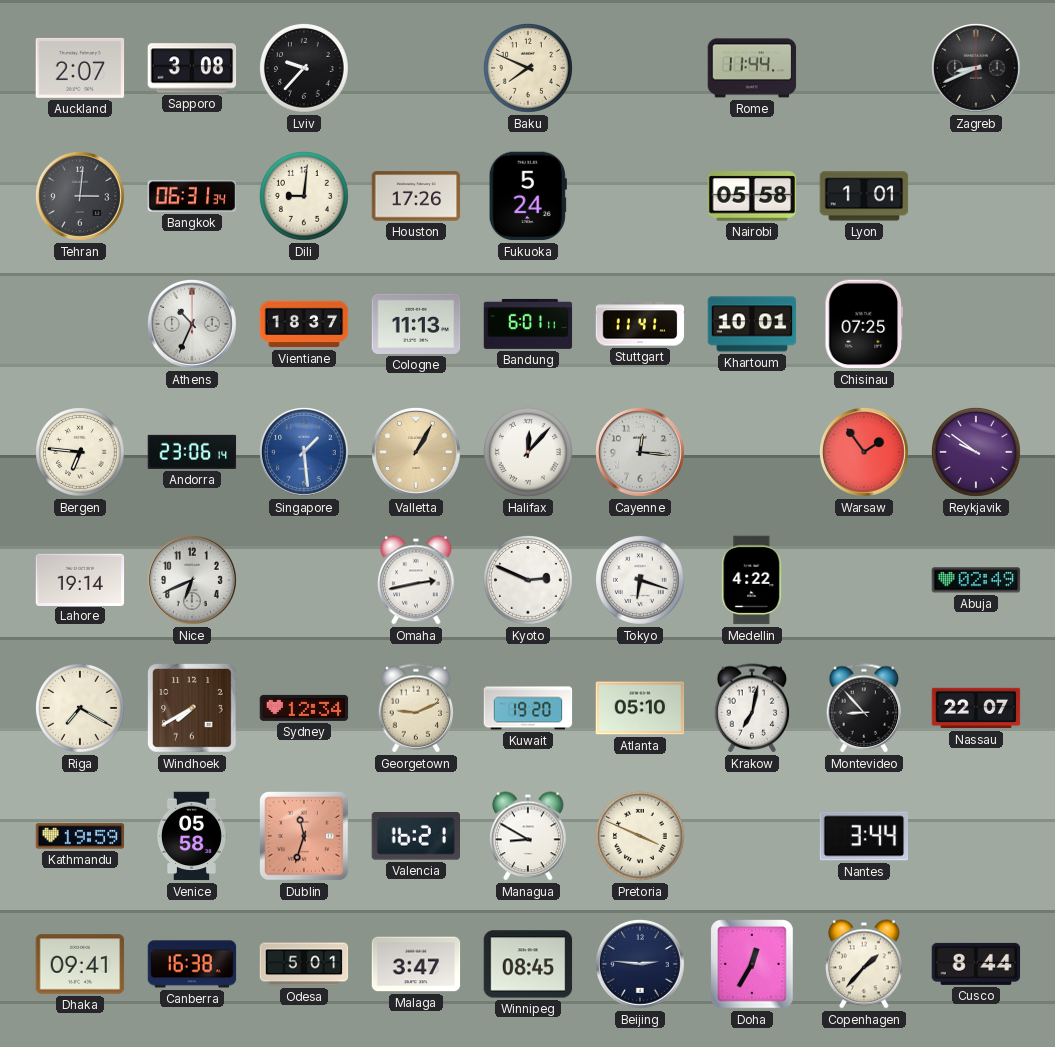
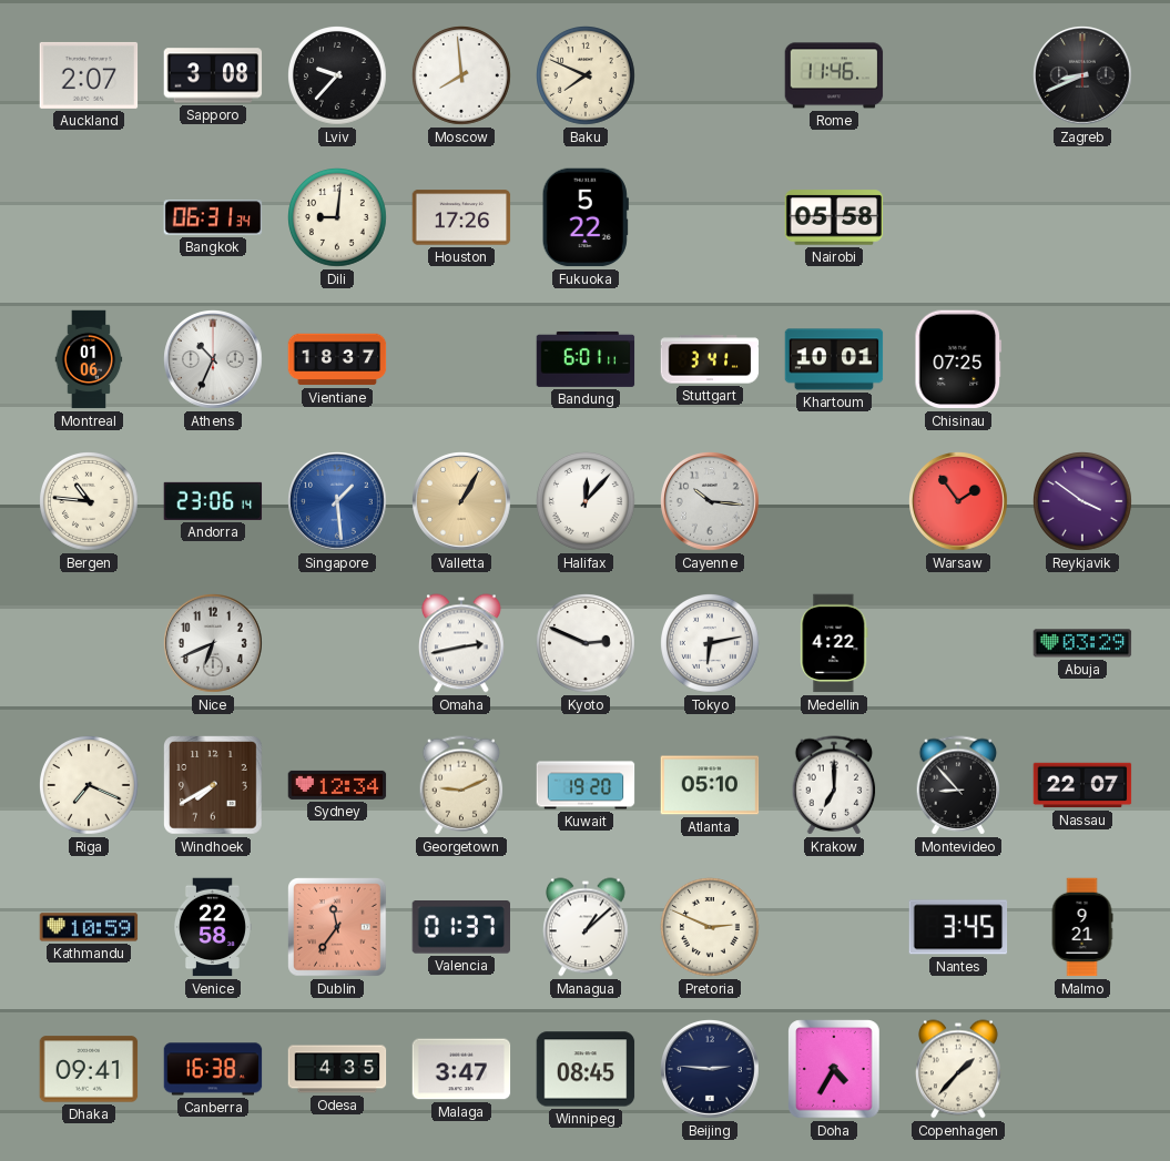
Moscow: none -> 7:59 (462, 77)
Rome: 11:44 -> 11:46 (834, 75)
Tehran: 3:01 -> none (81, 197)
Fukuoka: 5:24 -> 5:22 (586, 217)
Lyon: 1:01 -> none (864, 196)
Montreal: none -> 01:06 (89, 359)
Cologne: 11:13 -> none (416, 324)
Stuttgart: 11:41 -> 3:41 (710, 359)
Bergen: 6:46 -> 10:46 (90, 502)
Cayenne: 12:16 -> 10:16 (711, 502)
Reykjavik: 9:51 -> 3:51 (1083, 502)
Lahore: 19:14 -> none (80, 579)
Tokyo: 6:18 -> 6:13 (711, 644)
Abuja: 02:49 -> 03:29 (1082, 643)
Riga: 7:20 -> 7:19 (90, 786)
Krakow: 7:02 -> 7:00 (834, 785)
Kathmandu: 19:59 -> 10:59 (89, 927)
Venice: 05:58 -> 22:58 (212, 927)
Dublin: 11:33 -> 11:36 (337, 927)
Valencia: 16:21 -> 01:37 (460, 928)
Managua: 8:50 -> 1:08 (587, 927)
Pretoria: 3:49 -> 2:49 (711, 928)
Nantes: 3:44 -> 3:45 (958, 927)
Malmo: none -> 9:21 (1082, 927)
Odesa: 5:01 -> 4:35 (337, 1069)
Doha: 12:35 -> 4:35 (834, 1069)
Cusco: 8:44 -> none (976, 964)
